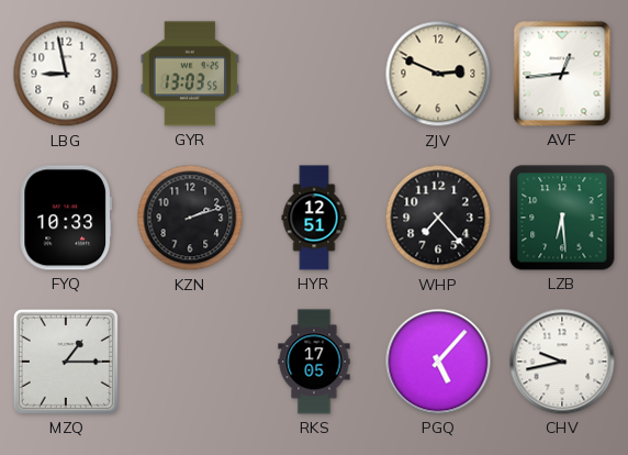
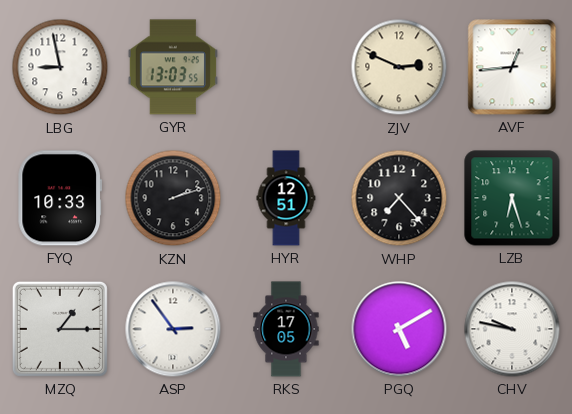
LZB: 6:29 -> 6:27 (512, 198)
ASP: none -> 2:54 (173, 329)
PGQ: 5:07 -> 5:10 (399, 329)
CHV: 9:43 -> 9:47 (512, 329)
